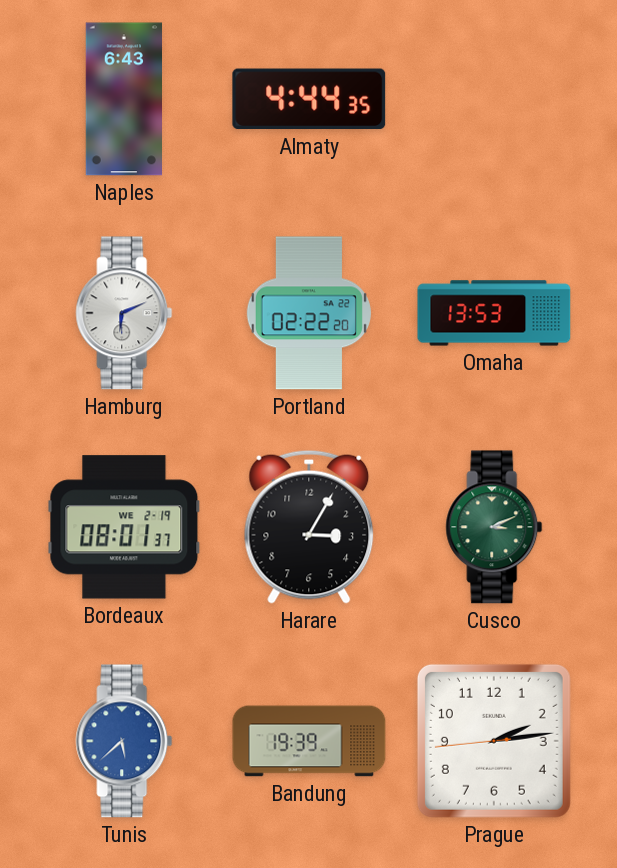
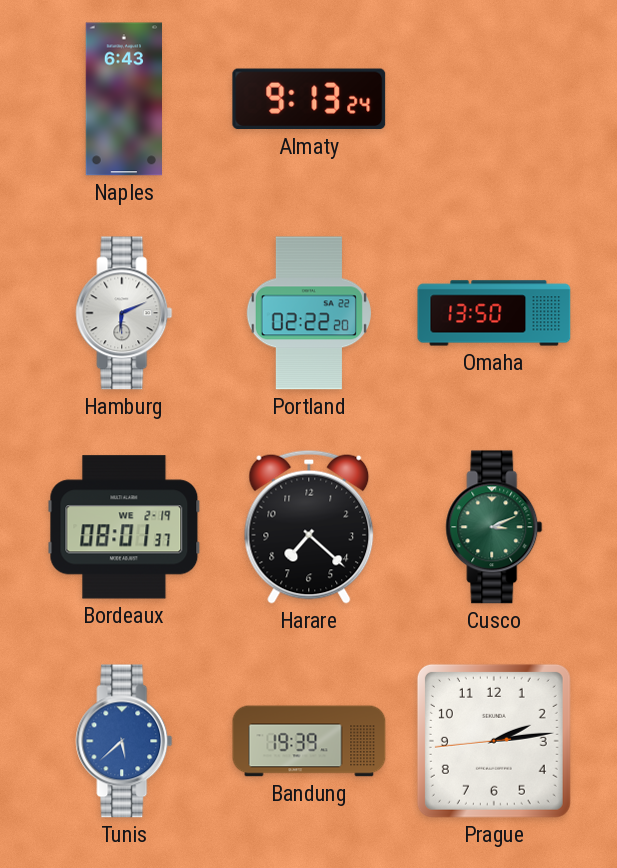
Almaty: 4:44 -> 9:13 (309, 99)
Omaha: 13:53 -> 13:50 (494, 313)
Harare: 3:05 -> 7:22 (309, 527)
